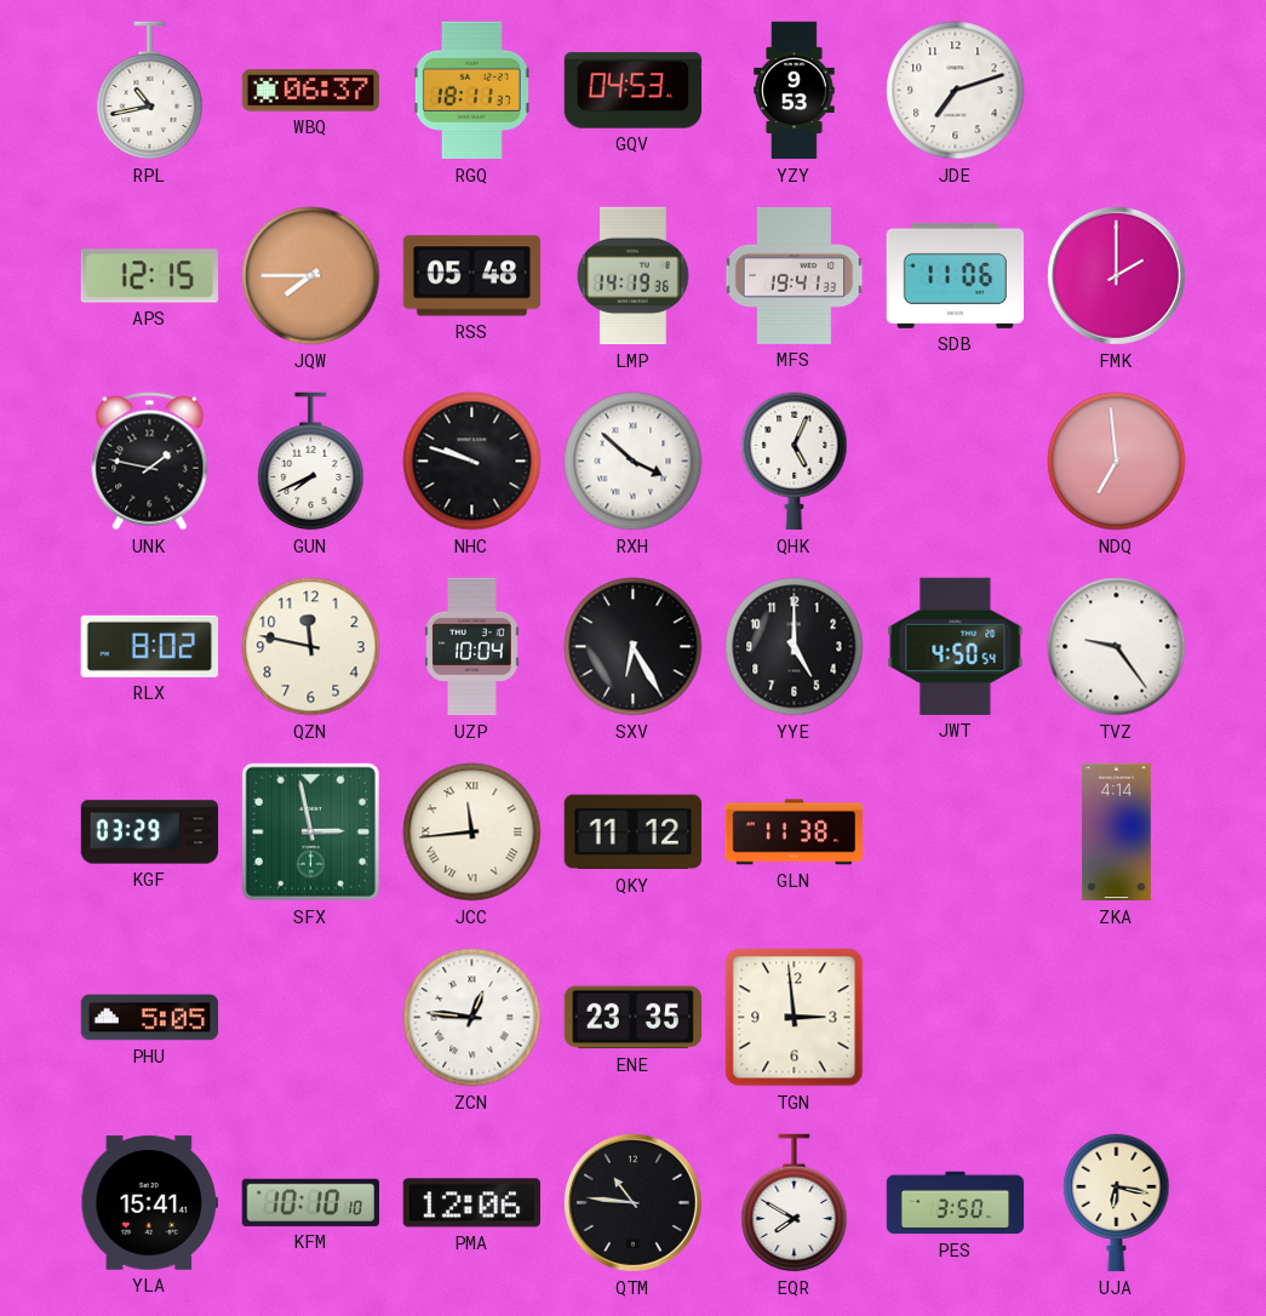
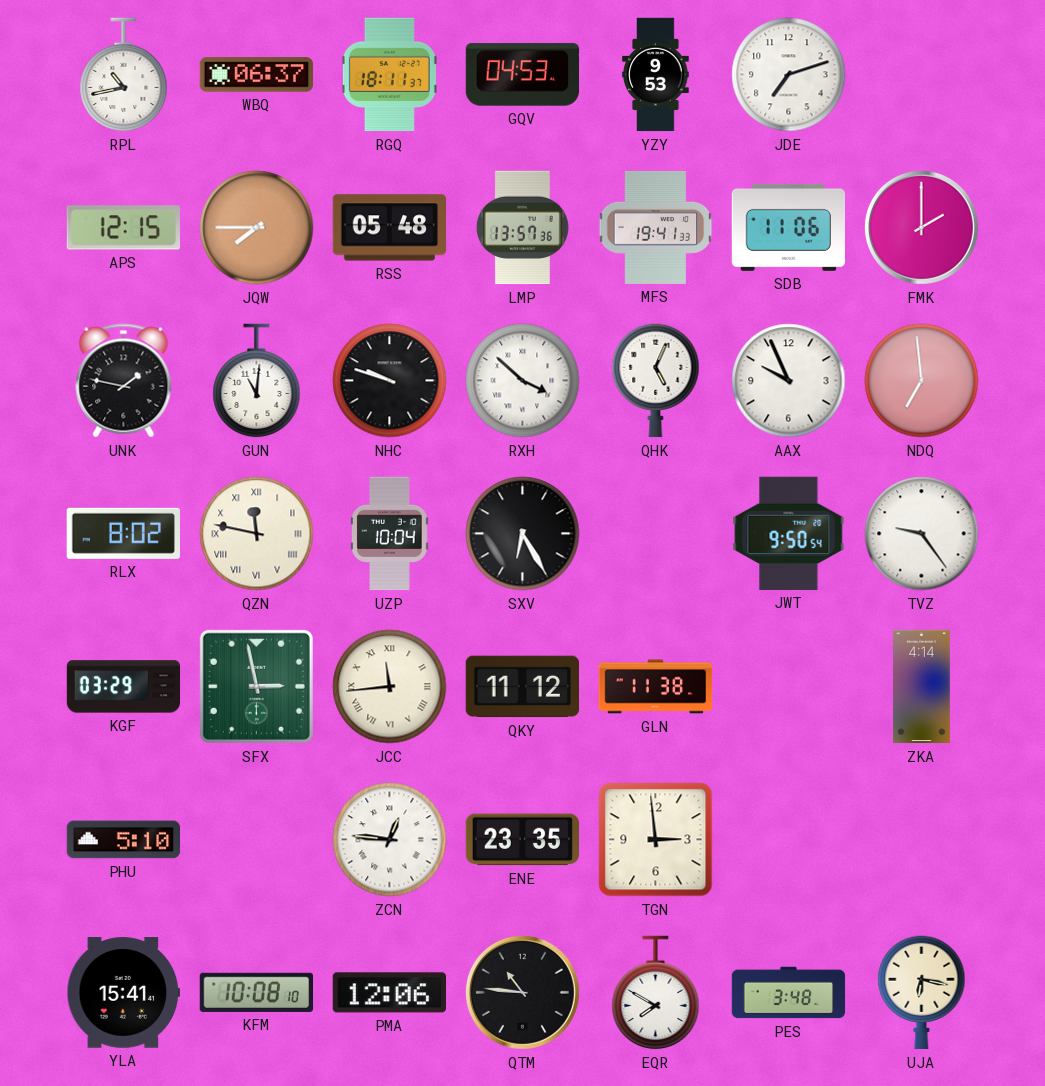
LMP: 14:19 -> 13:57 (522, 228)
GUN: 7:41 -> 11:01 (257, 381)
AAX: none -> 9:56 (789, 381)
QZN numerals: Arabic -> Roman (257, 534)
YYE: 5:00 -> none (795, 647)
JWT: 4:50 -> 9:50 (789, 533)
PHU: 5:05 -> 5:10 (124, 840)
KFM: 10:10 -> 10:08 (256, 992)
PES: 3:50 -> 3:48 (789, 993)
